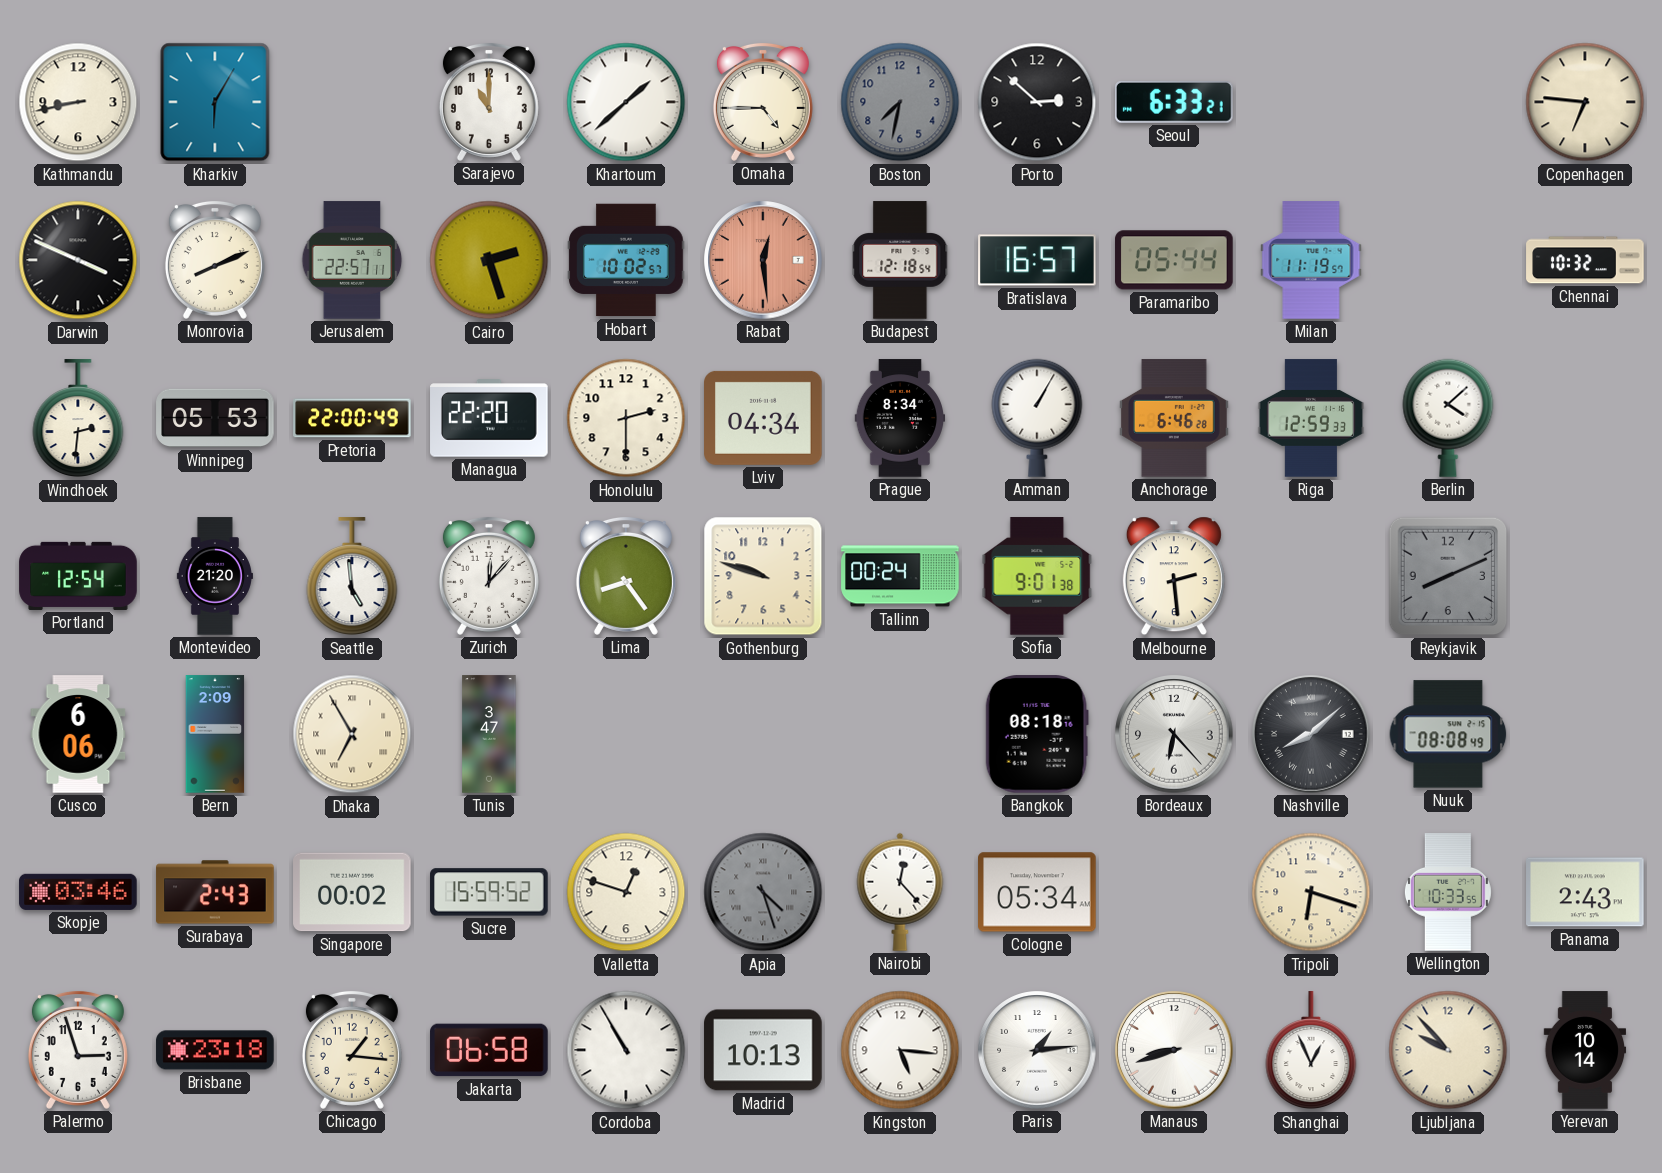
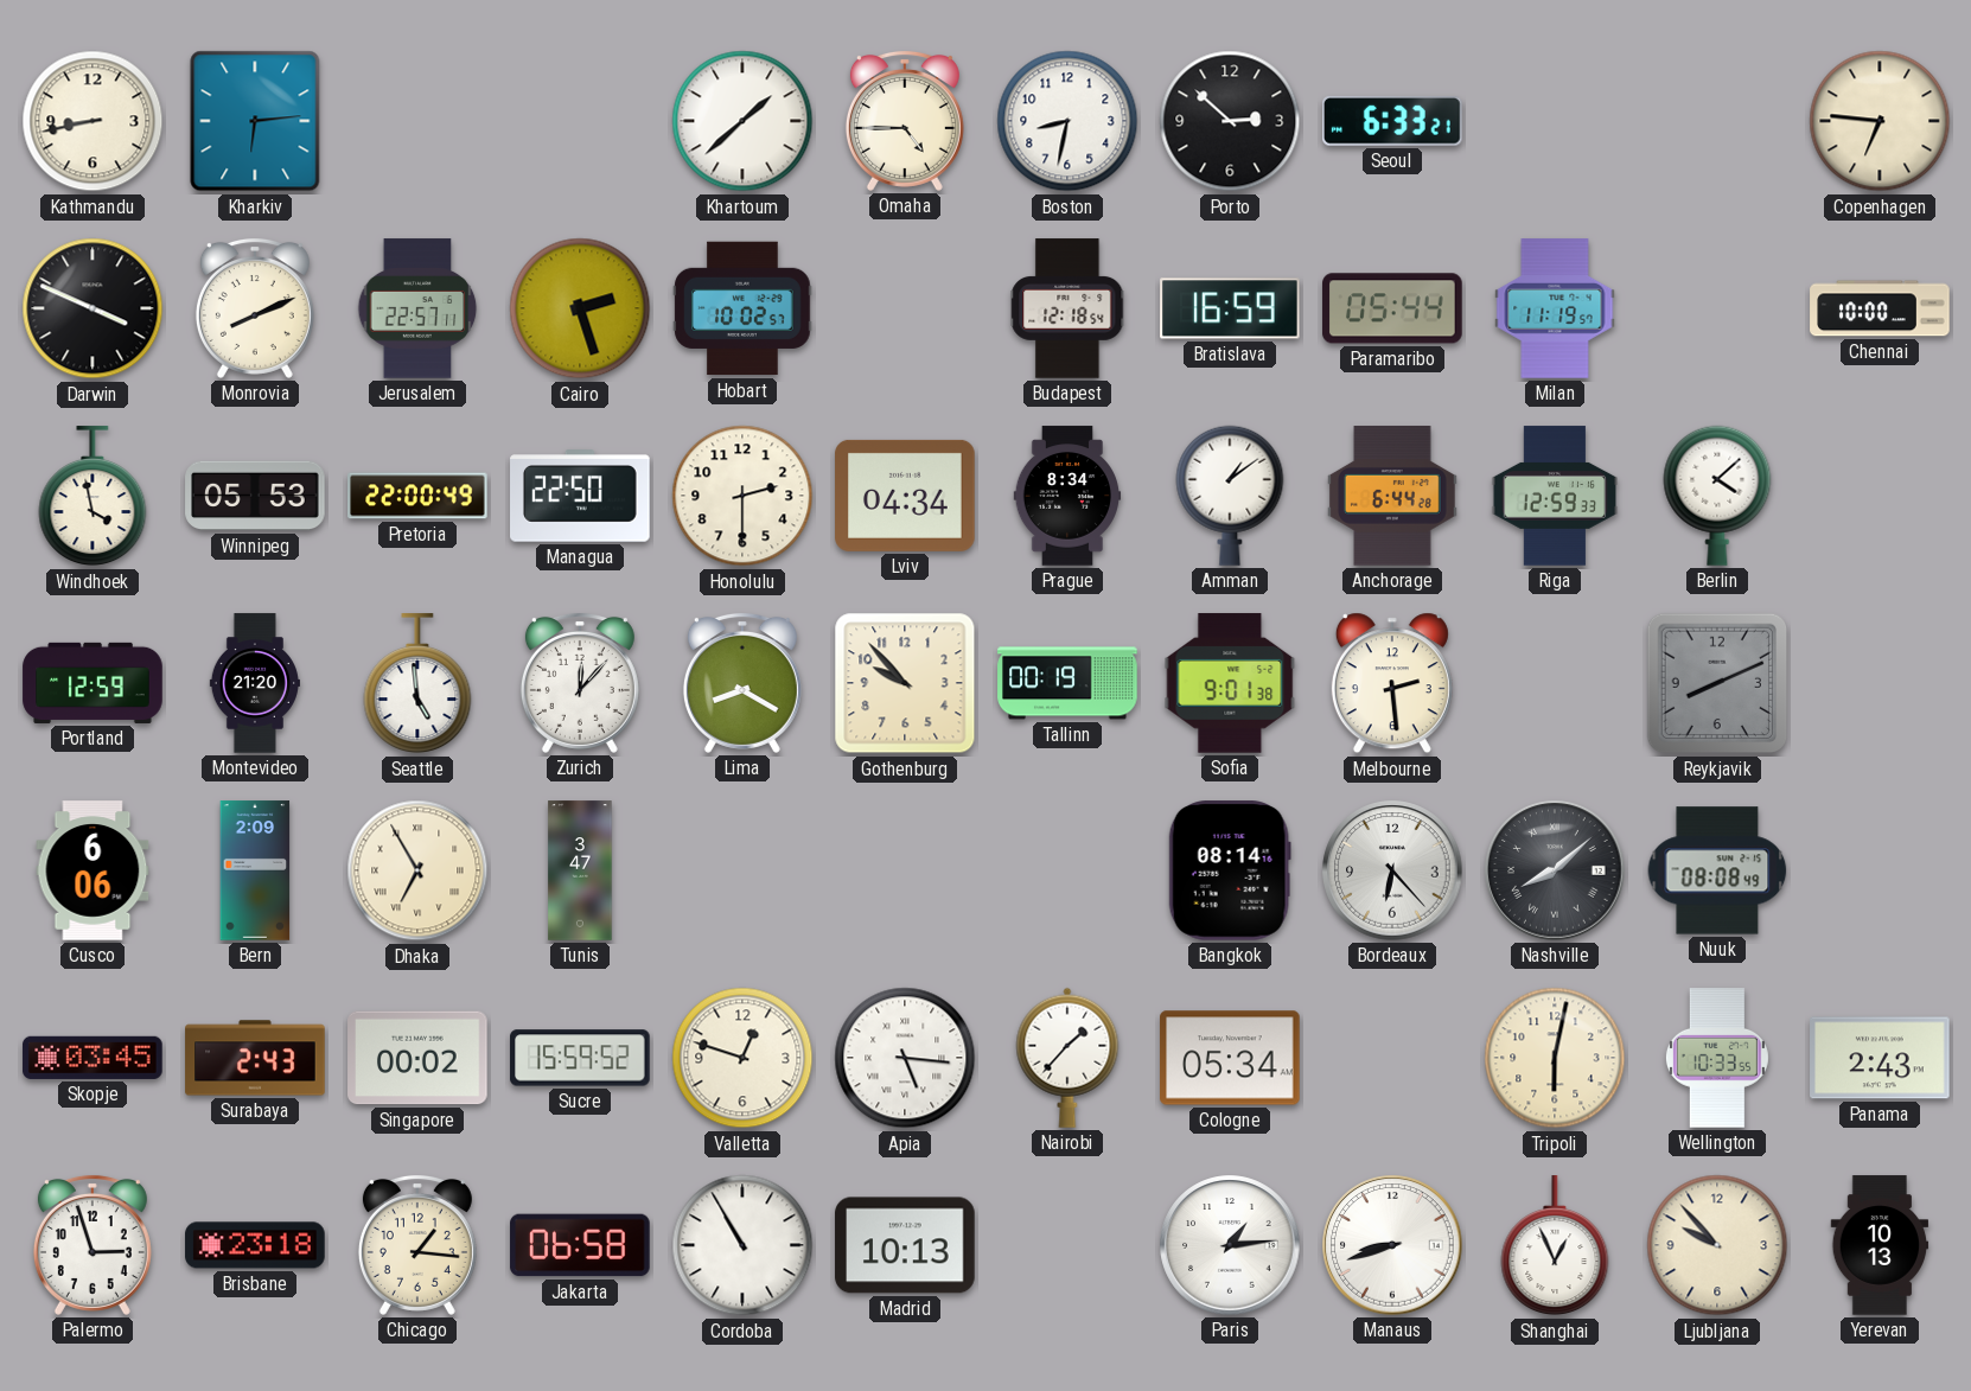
Kharkiv: 6:05 -> 6:14 (255, 121)
Sarajevo: 11:00 -> none (489, 102)
Boston: 7:32 -> 8:32 (1067, 121)
Boston dial: grey -> white (1067, 121)
Rabat: 12:29 -> none (763, 260)
Bratislava: 16:57 -> 16:59 (1230, 308)
Chennai: 10:32 -> 10:00 (1880, 308)
Windhoek: 2:31 -> 3:58 (93, 497)
Managua: 22:20 -> 22:50 (580, 496)
Amman: 1:05 -> 1:09 (1230, 496)
Anchorage: 6:46 -> 6:44 (1392, 496)
Portland: 12:54 -> 12:59 (93, 683)
Lima: 8:24 -> 8:20 (742, 683)
Gothenburg: 9:48 -> 9:53 (905, 683)
Tallinn: 00:24 -> 00:19 (1067, 683)
Bangkok: 08:18 -> 08:14 (1230, 870)
Skopje: 03:46 -> 03:45 (93, 1058)
Apia: 4:27 -> 5:16 (905, 1058)
Apia dial: grey -> white (905, 1058)
Nairobi: 12:23 -> 1:37 (1067, 1058)
Tripoli: 6:18 -> 6:02 (1555, 1058)
Kingston: 5:16 -> none (900, 1050)
Yerevan: 10:14 -> 10:13 (1880, 1245)
